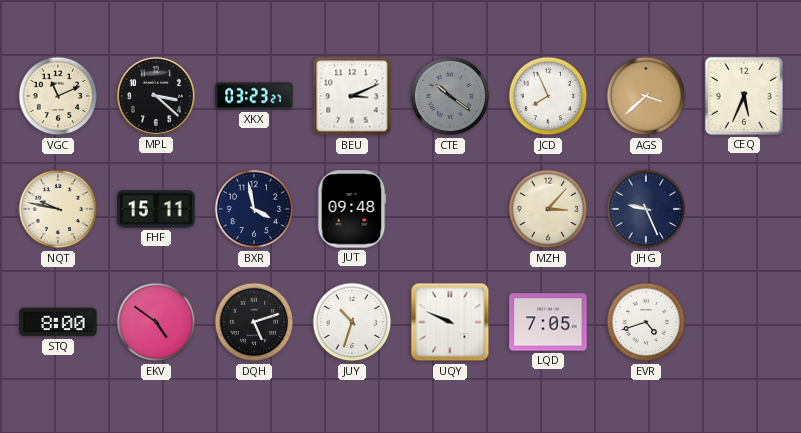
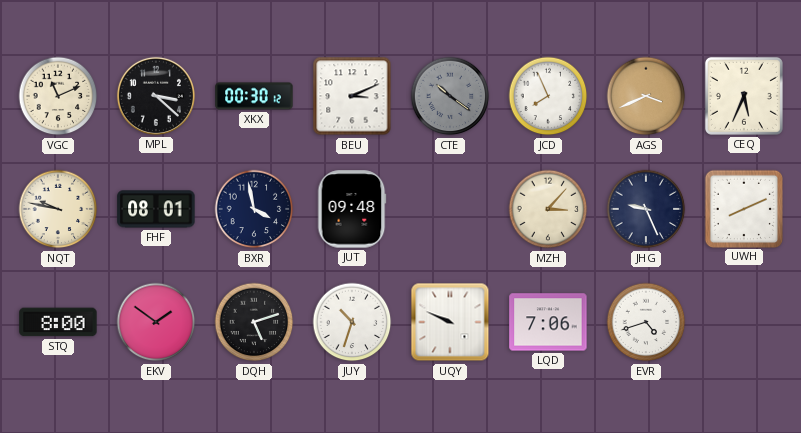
XKX: 03:23 -> 00:30 (254, 96)
AGS: 3:38 -> 3:41 (646, 96)
FHF: 15:11 -> 08:01 (156, 209)
UWH: none -> 8:11 (743, 208)
EKV: 4:51 -> 1:51 (156, 322)
LQD: 7:05 -> 7:06 (548, 322)
